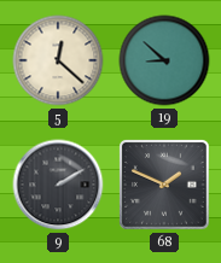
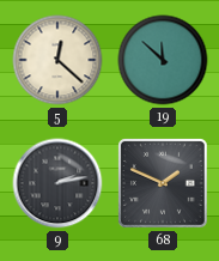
19: 8:52 -> 11:52 (163, 60)
9: 2:10 -> 2:13 (57, 183)
